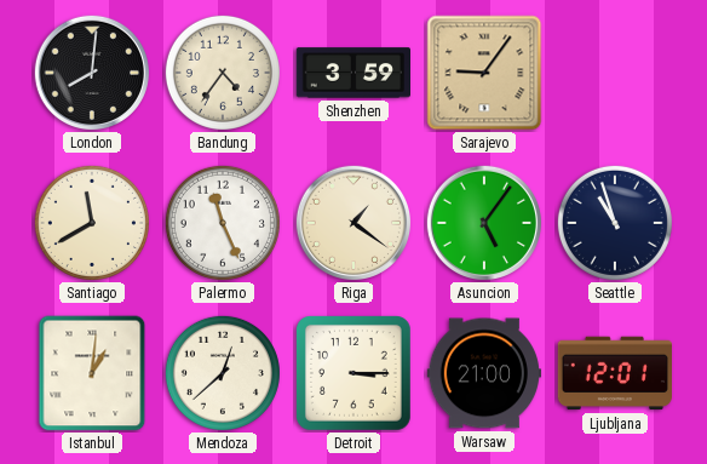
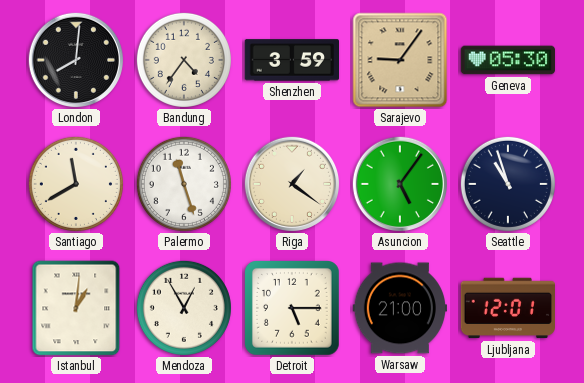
Geneva: none -> 05:30 (508, 60)
Palermo: 11:26 -> 11:27 (184, 184)
Mendoza: 12:38 -> 12:55 (184, 308)
Detroit: 3:15 -> 5:15 (293, 309)
